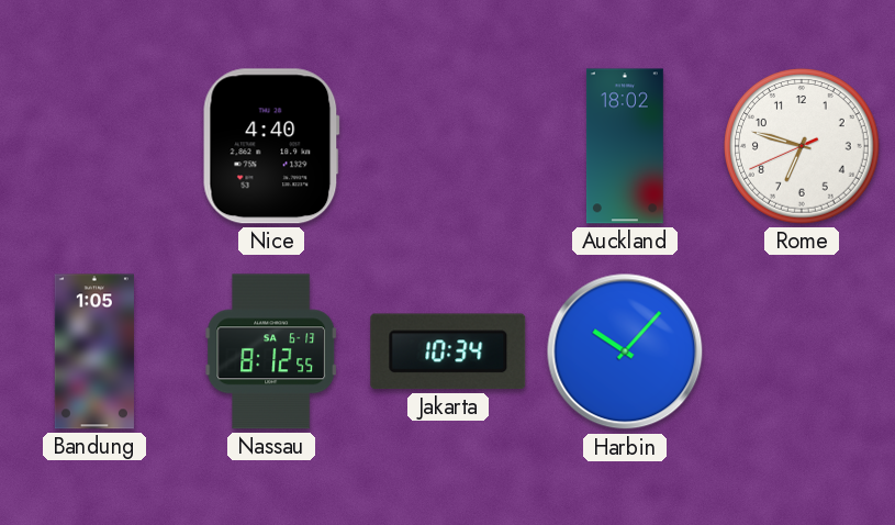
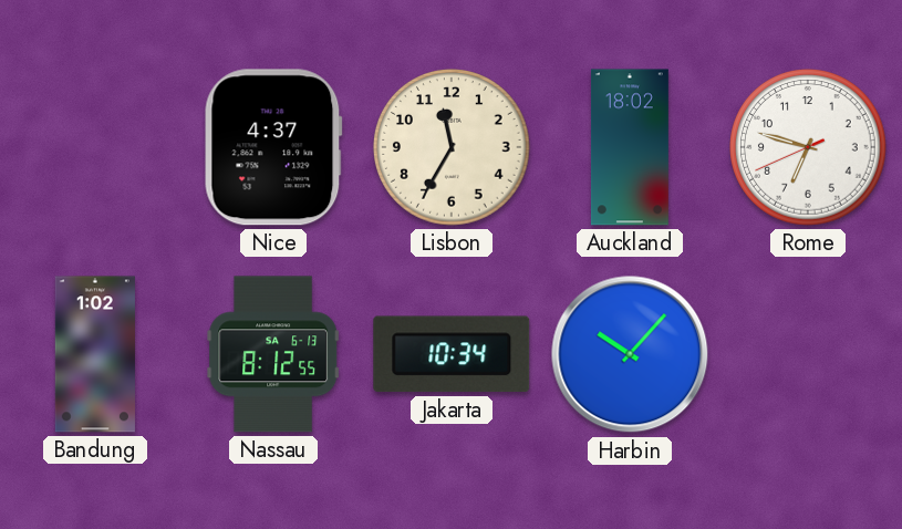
Nice: 4:40 -> 4:37 (273, 147)
Lisbon: none -> 11:35 (452, 147)
Bandung: 1:05 -> 1:02 (95, 354)
